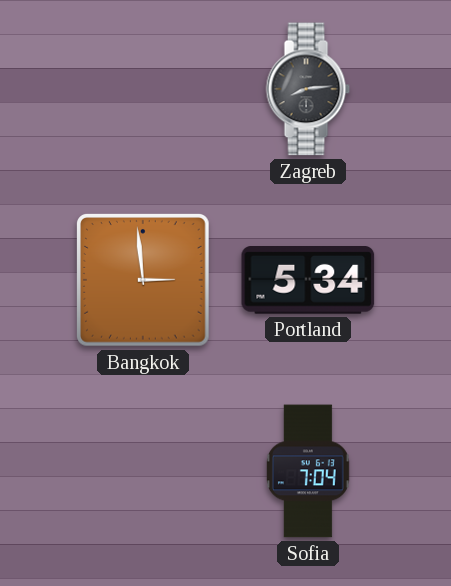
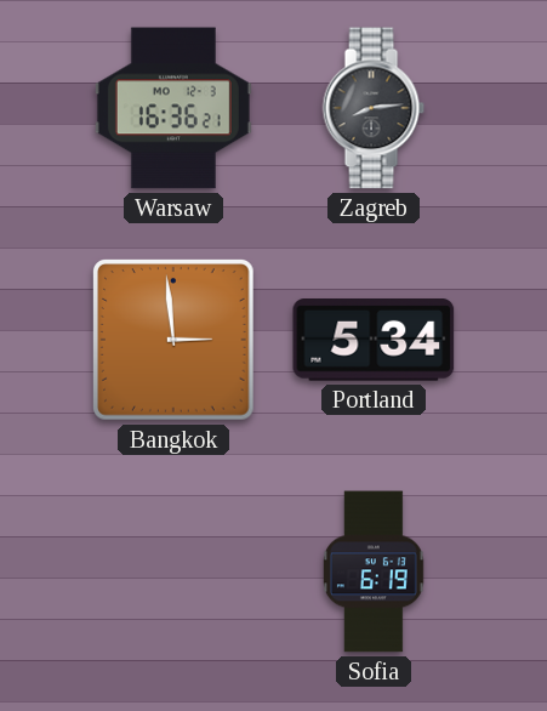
Warsaw: none -> 16:36 (173, 108)
Sofia: 7:04 -> 6:19 (374, 571)
